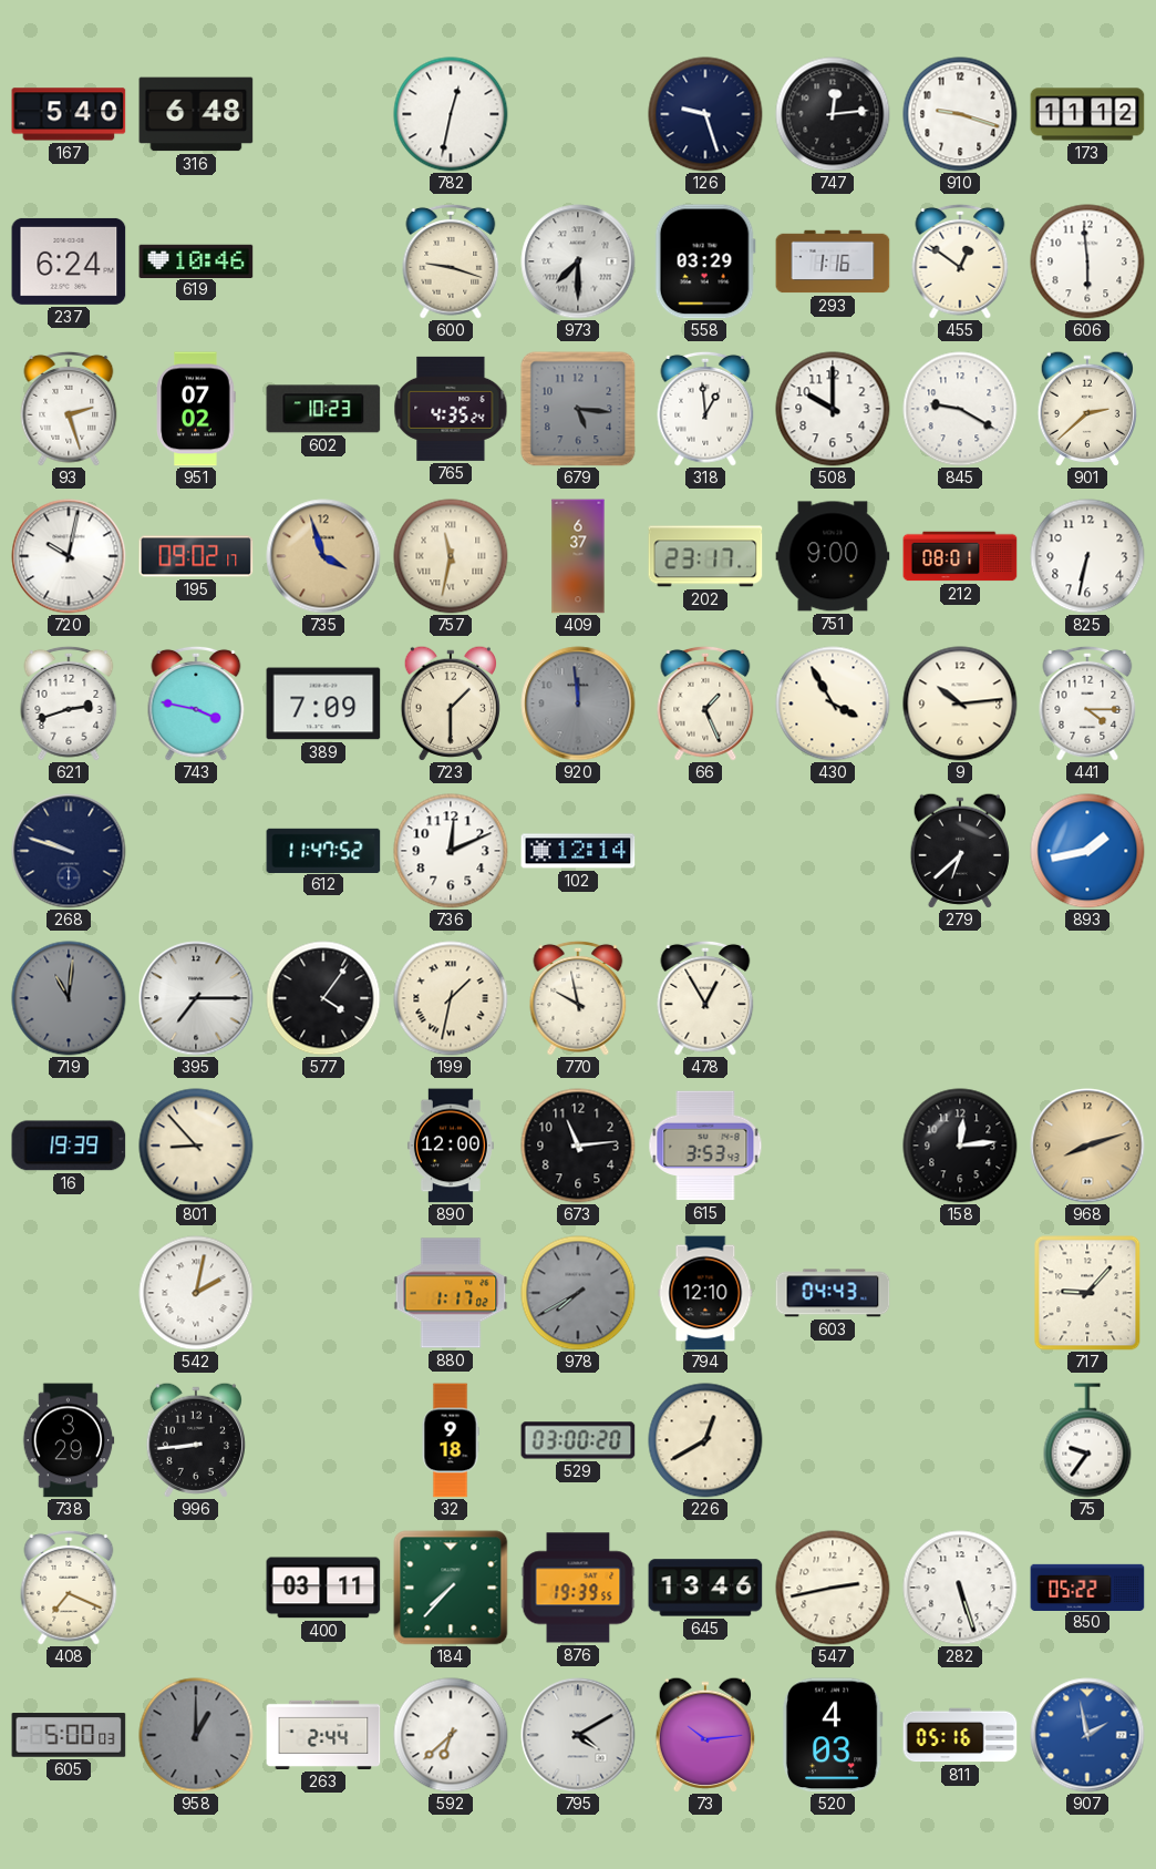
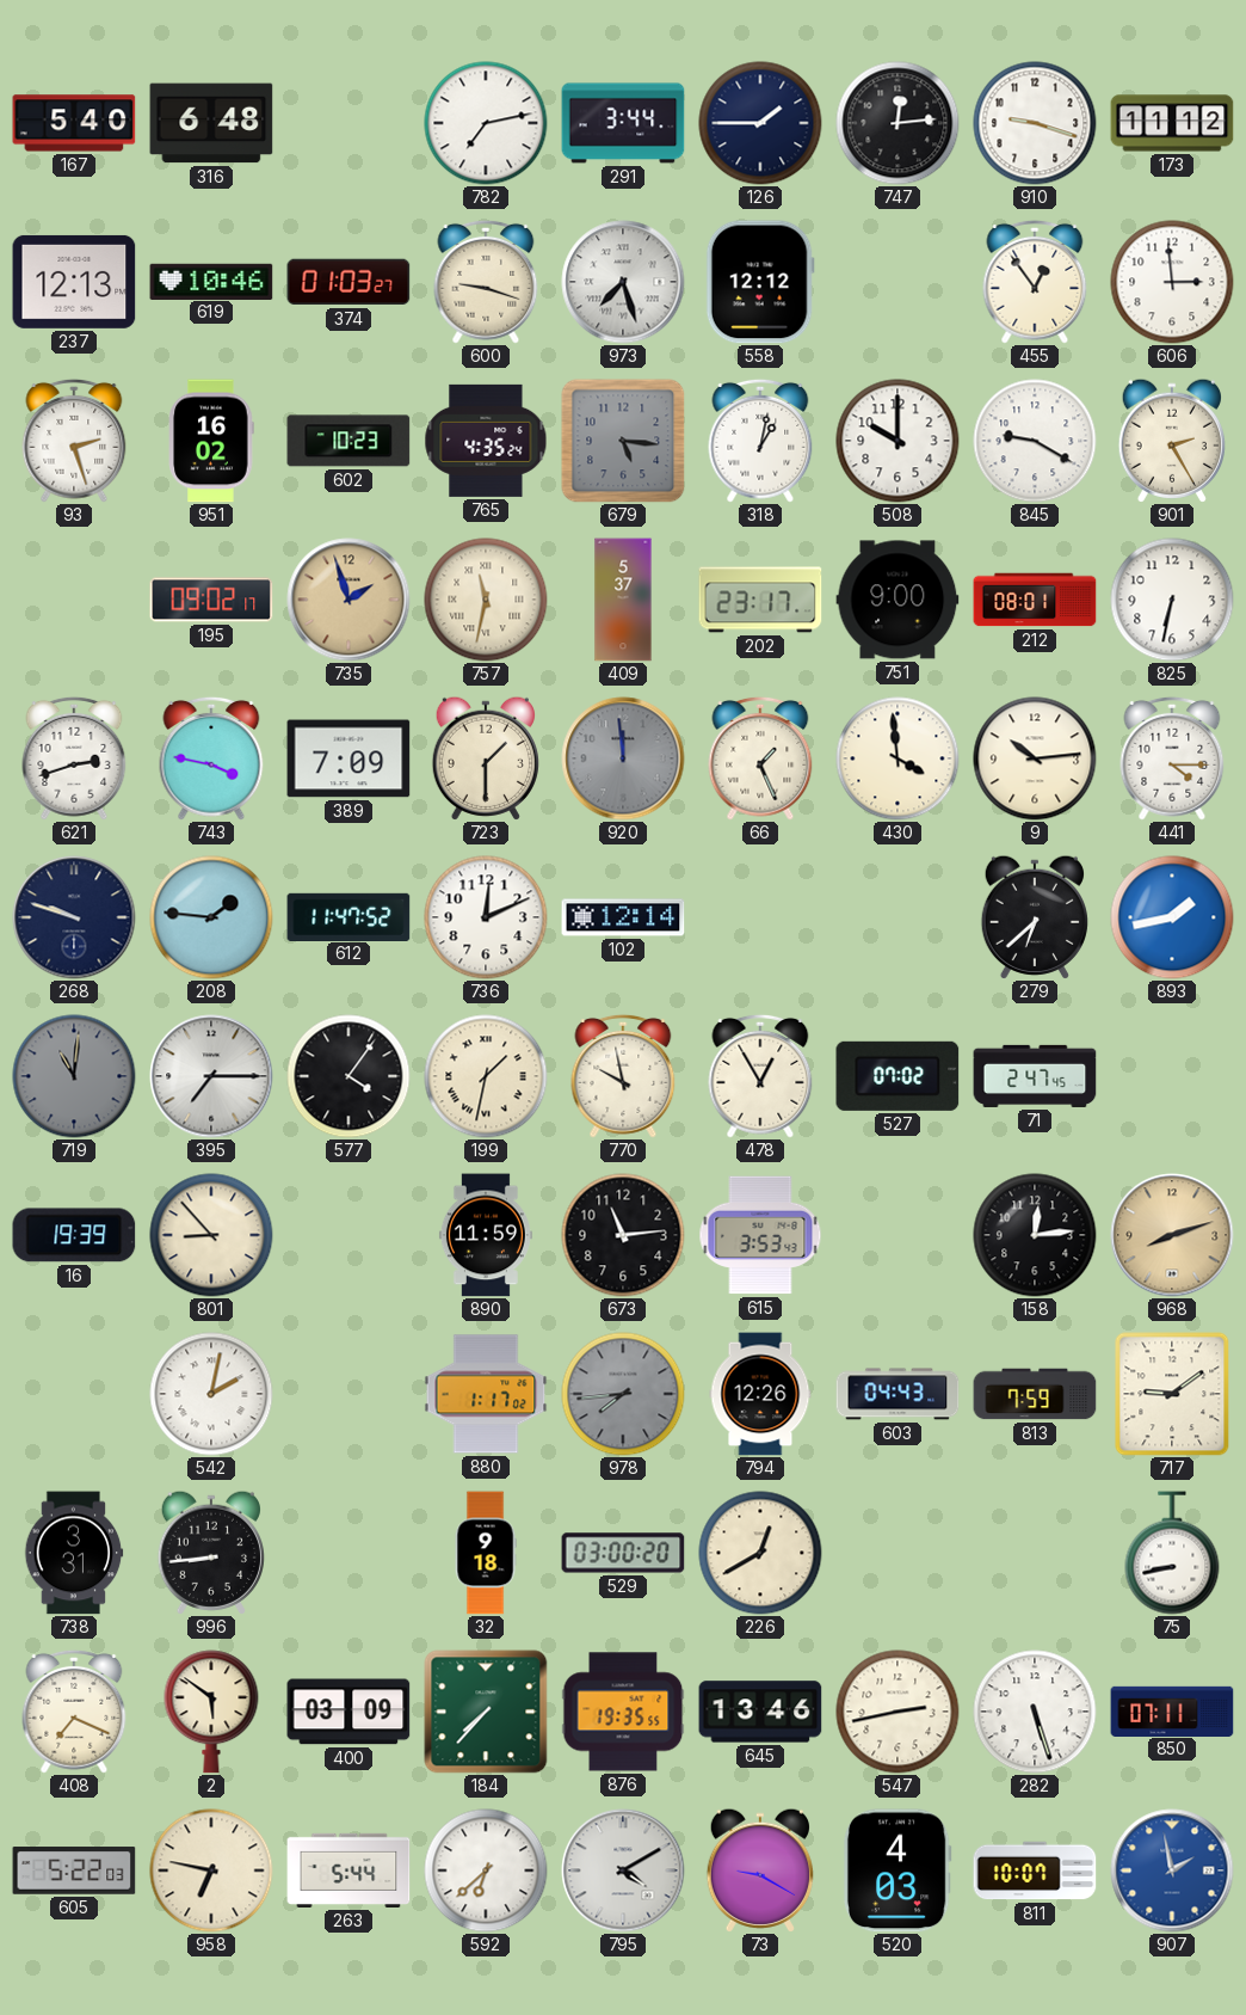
782: 12:32 -> 7:13 (486, 123)
291: none -> 3:44 (623, 123)
126: 9:27 -> 1:45 (760, 123)
237: 6:24 -> 12:13 (74, 282)
374: none -> 01:03 (348, 282)
973: 7:30 -> 7:27 (623, 282)
558: 03:29 -> 12:12 (760, 282)
293: 1:16 -> none (833, 261)
455: 12:51 -> 12:54 (1035, 282)
606: 5:59 -> 2:59 (1172, 282)
951: 07:02 -> 16:02 (211, 441)
318: 12:59 -> 1:02 (760, 441)
901: 2:38 -> 2:25 (1171, 441)
720: 10:02 -> none (69, 556)
735: 3:57 -> 1:57 (348, 600)
409: 6:37 -> 5:37 (623, 600)
430: 3:55 -> 3:59 (898, 758)
208: none -> 1:46 (211, 917)
527: none -> 07:02 (898, 1076)
71: none -> 2:47 (1035, 1076)
890: 12:00 -> 11:59 (486, 1235)
978: 7:40 -> 7:44 (623, 1394)
794: 12:10 -> 12:26 (760, 1394)
813: none -> 7:59 (1035, 1394)
717: 9:07 -> 9:09 (1172, 1394)
738: 3:29 -> 3:31 (74, 1553)
75: 9:36 -> 8:43 (1172, 1553)
2: none -> 5:51 (211, 1712)
400: 03:11 -> 03:09 (348, 1712)
876: 19:39 -> 19:35 (623, 1712)
850: 05:22 -> 07:11 (1172, 1710)
605: 5:00 -> 5:22 (74, 1870)
958: 1:00 -> 6:47 (211, 1870)
958 dial: grey -> cream (211, 1870)
263: 2:44 -> 5:44 (348, 1870)
73: 10:14 -> 9:20 (759, 1870)
811: 05:16 -> 10:07 (1035, 1870)
